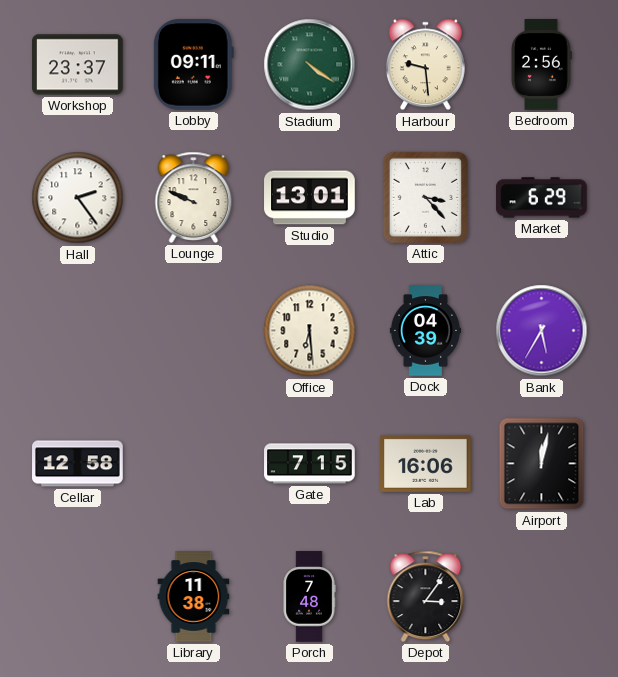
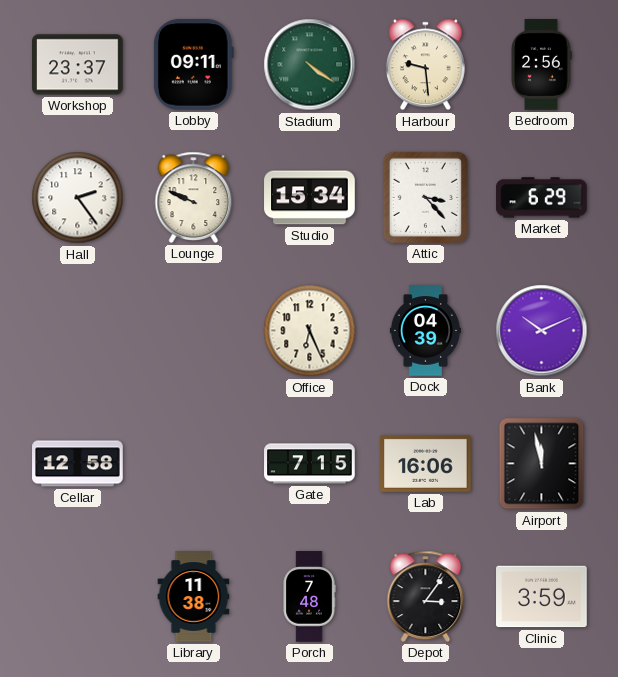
Studio: 13:01 -> 15:34 (310, 198)
Office: 6:29 -> 6:26 (310, 331)
Bank: 5:35 -> 10:11 (542, 331)
Airport: 12:02 -> 11:58 (542, 464)
Clinic: none -> 3:59 (542, 597)
